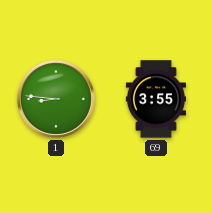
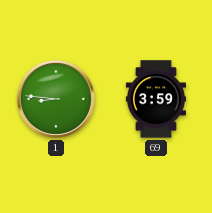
69: 3:55 -> 3:59 (156, 99)
